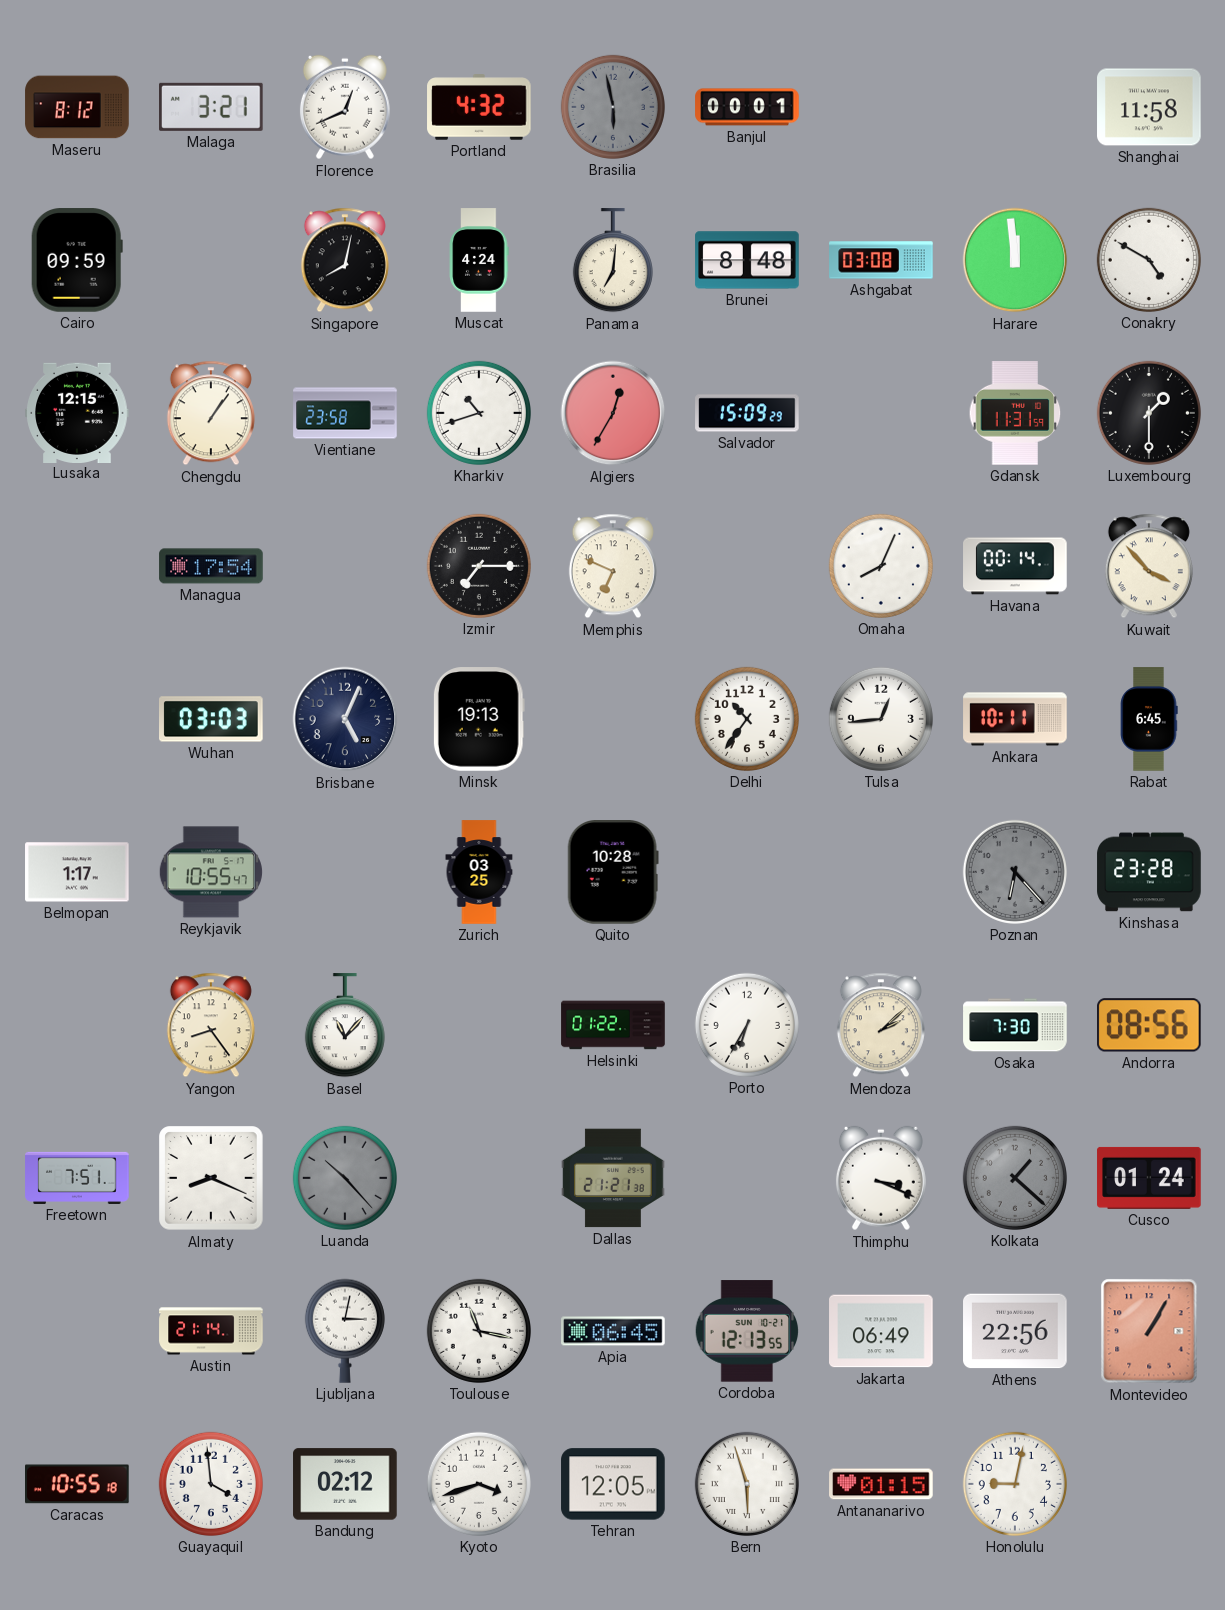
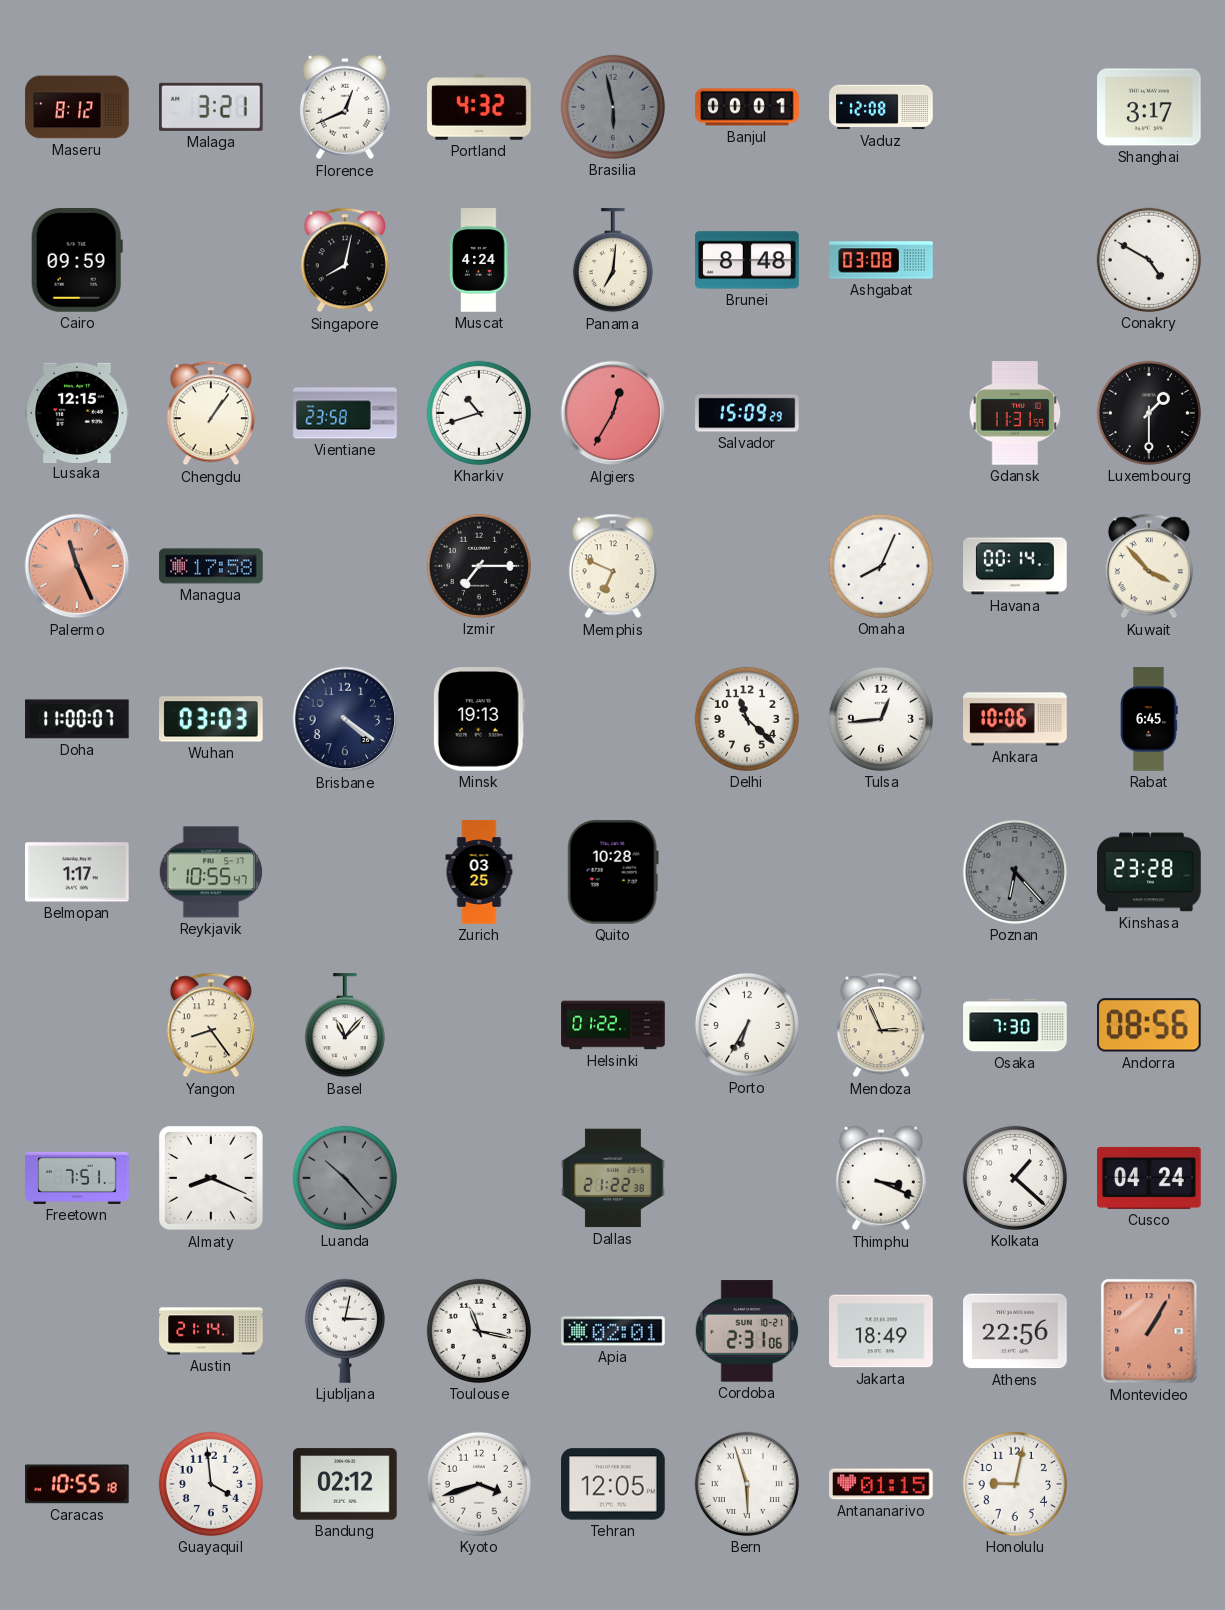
Vaduz: none -> 12:08 (881, 107)
Shanghai: 11:58 -> 3:17 (1149, 107)
Harare: 11:59 -> none (1015, 260)
Palermo: none -> 11:26 (77, 566)
Managua: 17:54 -> 17:58 (211, 566)
Doha: none -> 11:00 (77, 719)
Brisbane: 5:04 -> 4:21 (345, 719)
Delhi: 10:36 -> 11:22 (747, 719)
Ankara: 10:11 -> 10:06 (1015, 719)
Mendoza: 2:08 -> 2:56 (881, 1025)
Dallas: 21:21 -> 21:22 (613, 1178)
Kolkata dial: grey -> white (1015, 1178)
Cusco: 01:24 -> 04:24 (1149, 1178)
Apia: 06:45 -> 02:01 (613, 1331)
Cordoba: 12:13 -> 2:31 (747, 1331)
Jakarta: 06:49 -> 18:49 (881, 1331)
